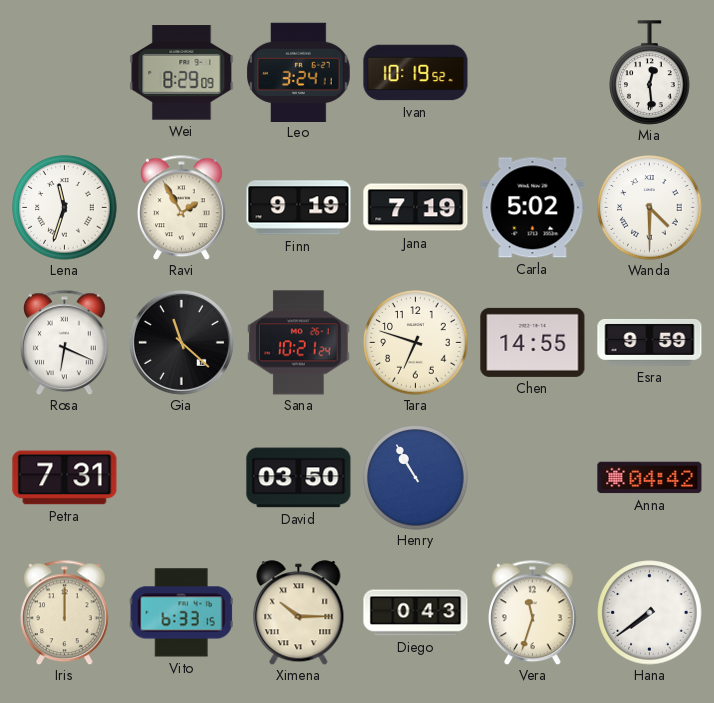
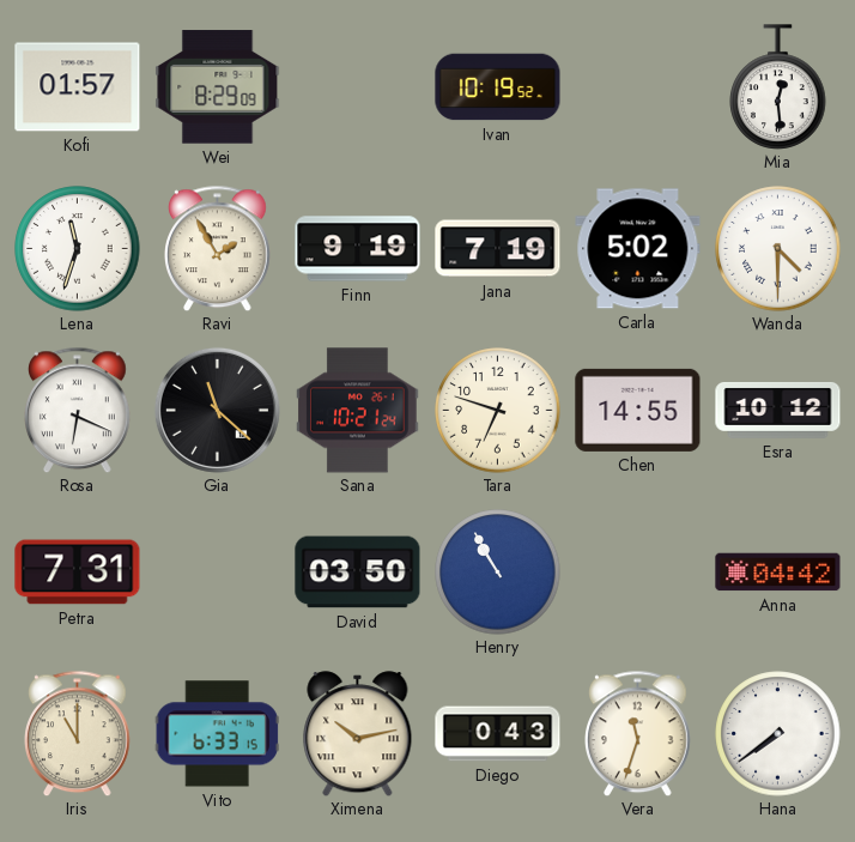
Kofi: none -> 01:57 (78, 87)
Leo: 3:24 -> none (299, 72)
Esra: 9:59 -> 10:12 (778, 410)
Iris: 12:00 -> 11:00 (78, 733)
Ximena: 10:15 -> 10:13 (358, 734)
